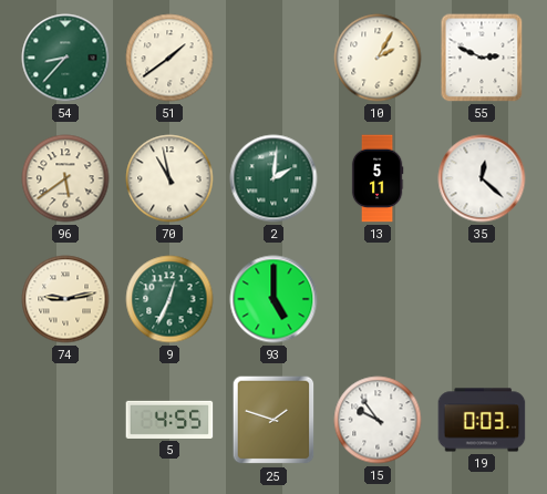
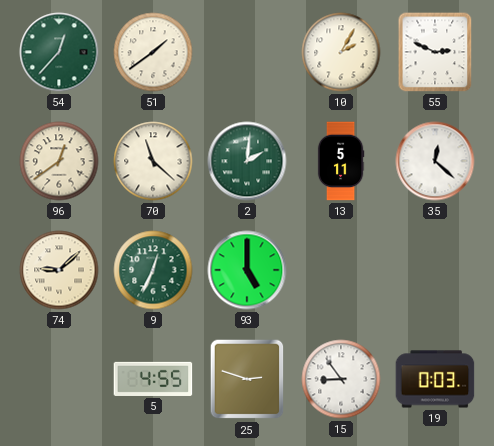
54: 8:37 -> 12:37 (59, 52)
96: 5:39 -> 12:39 (59, 161)
70: 10:58 -> 11:22 (153, 161)
74: 9:13 -> 9:08 (59, 270)
25: 1:48 -> 2:48 (247, 379)
15: 9:54 -> 8:54 (341, 379)
